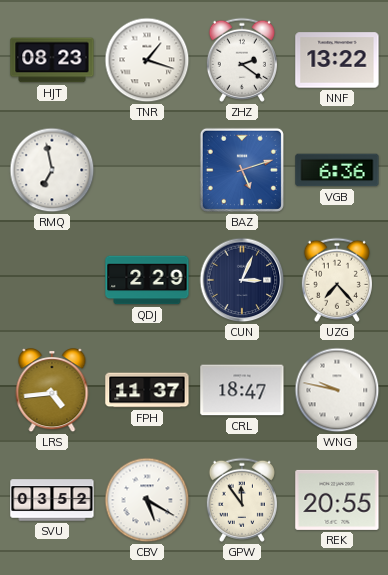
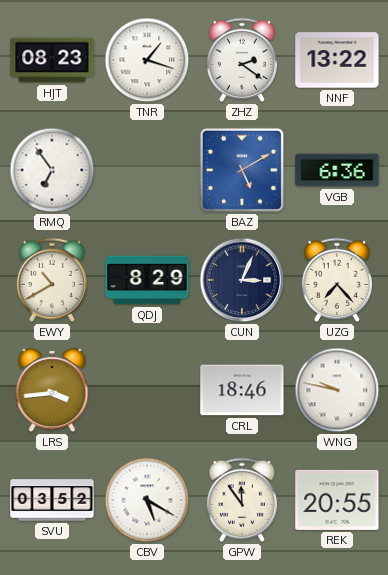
RMQ: 6:58 -> 6:54 (52, 170)
BAZ: 5:12 -> 5:10 (242, 170)
EWY: none -> 10:40 (52, 280)
QDJ: 2:29 -> 8:29 (147, 280)
LRS: 4:44 -> 3:44 (52, 391)
FPH: 11:37 -> none (147, 390)
CRL: 18:47 -> 18:46 (242, 390)
